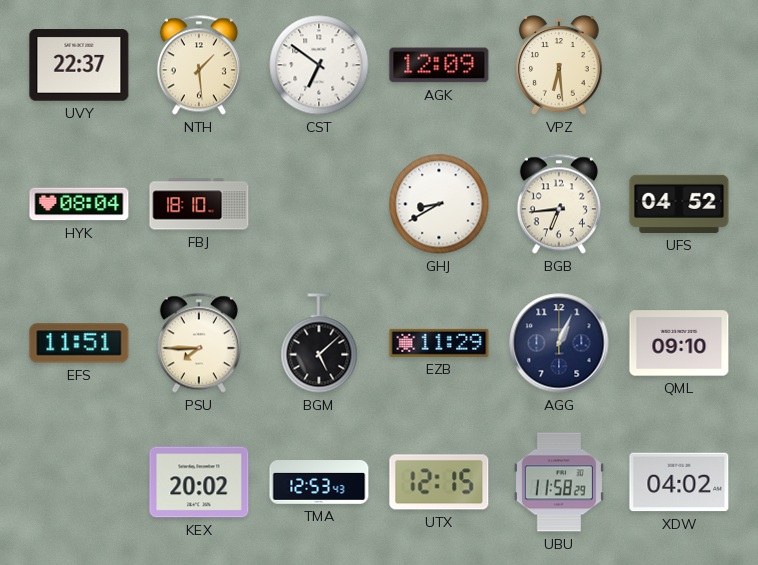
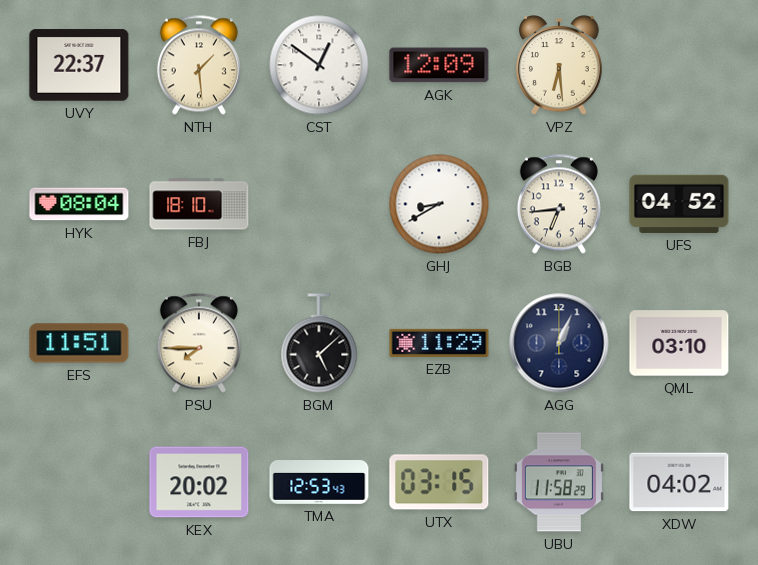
CST: 6:51 -> 12:51 (319, 65)
QML: 09:10 -> 03:10 (679, 343)
UTX: 12:15 -> 03:15 (439, 482)
